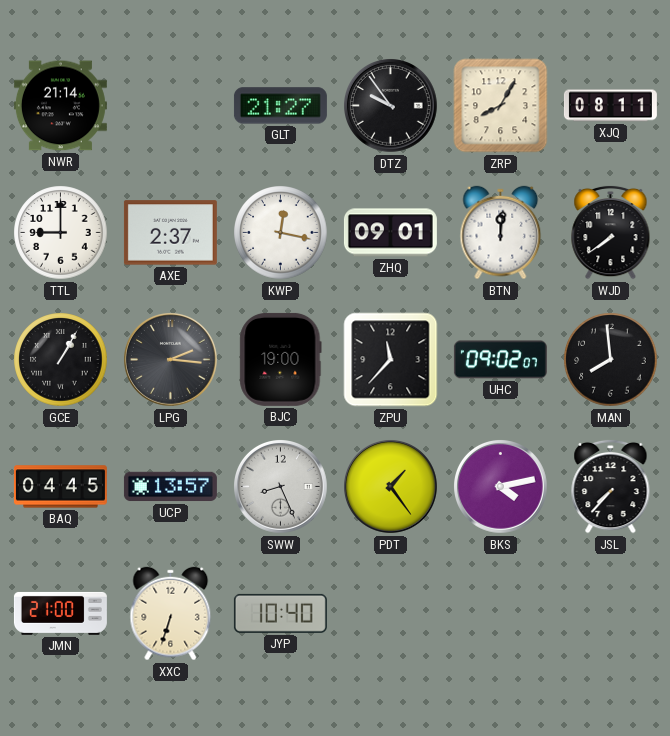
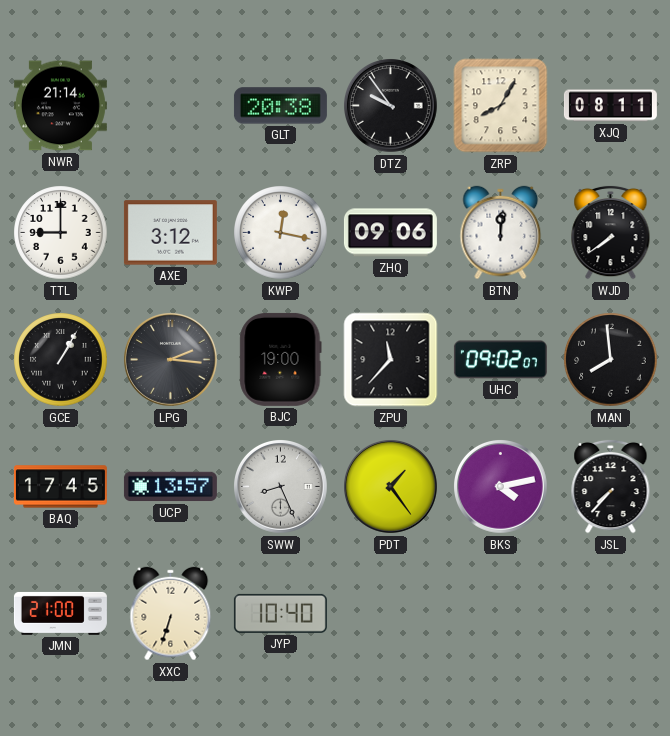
GLT: 21:27 -> 20:38 (280, 106)
AXE: 2:37 -> 3:12 (170, 233)
ZHQ: 09:01 -> 09:06 (390, 233)
BAQ: 04:45 -> 17:45 (60, 487)
